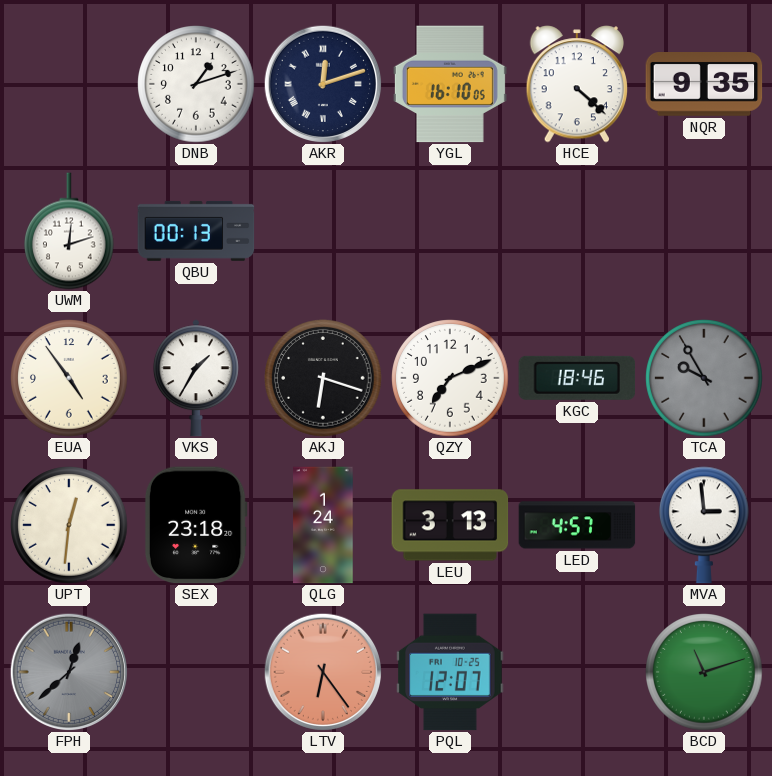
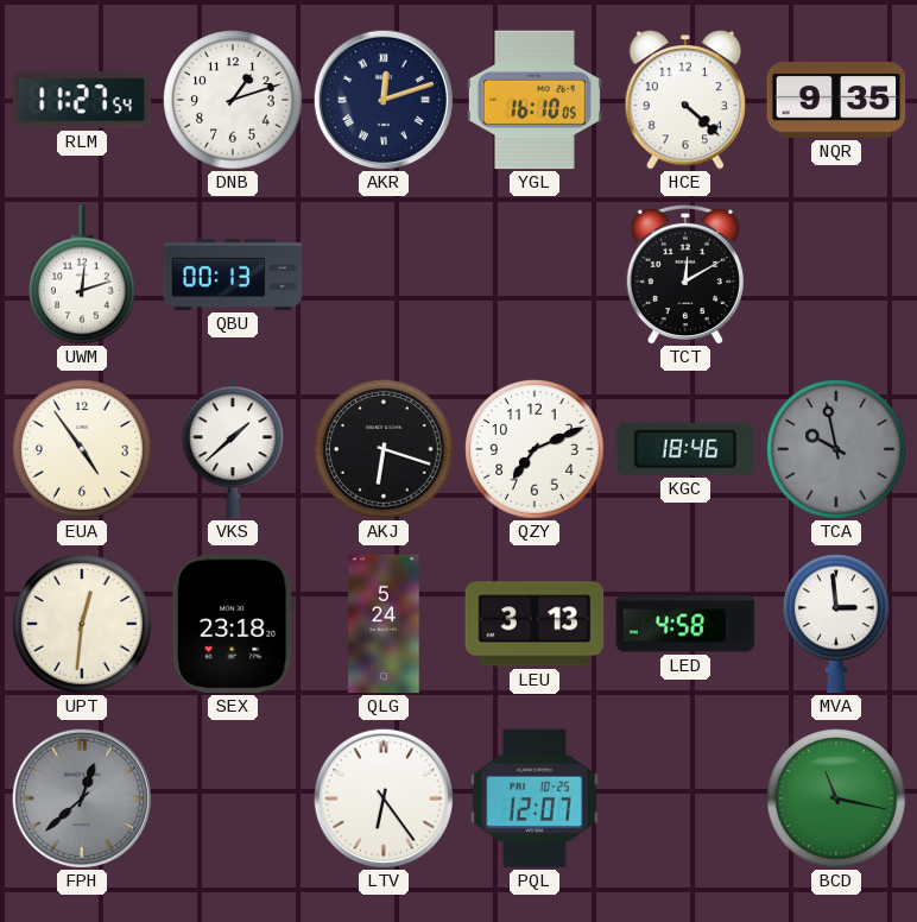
RLM: none -> 11:27 (82, 100)
TCT: none -> 12:10 (685, 274)
VKS: 1:35 -> 1:38 (233, 449)
TCA: 9:55 -> 9:58 (836, 449)
QLG: 1:24 -> 5:24 (384, 624)
LED: 4:57 -> 4:58 (685, 624)
LTV dial: salmon -> white (382, 797)
BCD: 11:12 -> 11:17 (836, 798)
